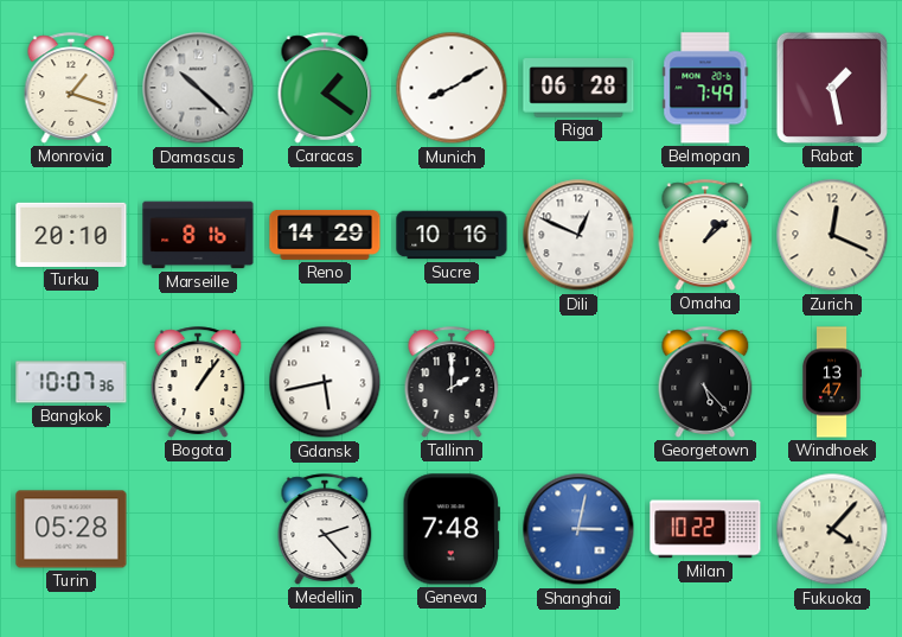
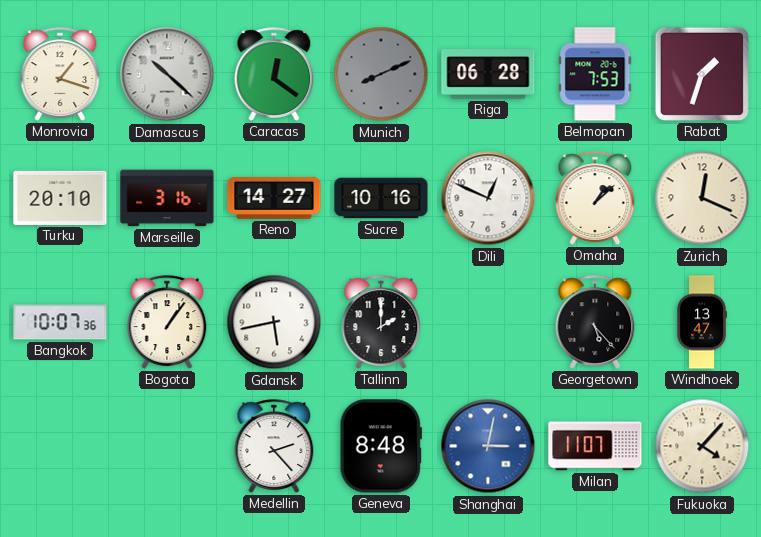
Caracas: 1:21 -> 12:21 (274, 74)
Munich: 8:10 -> 8:11 (381, 74)
Munich dial: white -> grey (381, 74)
Belmopan: 7:49 -> 7:53 (595, 74)
Rabat: 1:28 -> 1:33 (702, 74)
Marseille: 8:16 -> 3:16 (167, 198)
Reno: 14:29 -> 14:27 (274, 198)
Turin: 05:28 -> none (71, 529)
Geneva: 7:48 -> 8:48 (381, 446)
Milan: 10:22 -> 11:07 (595, 446)
